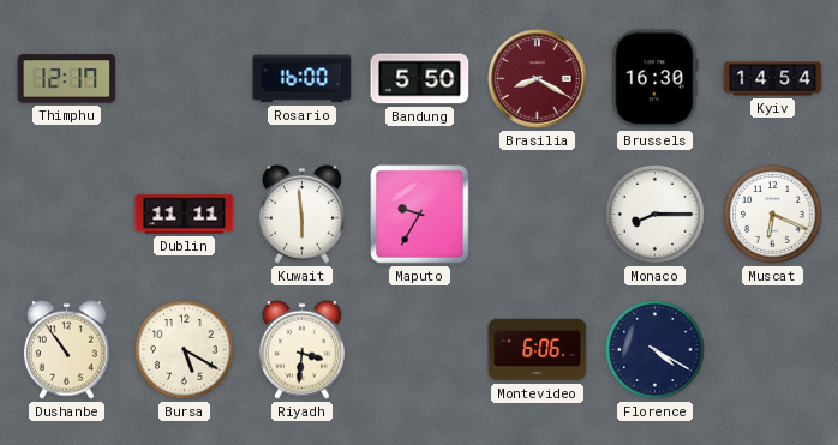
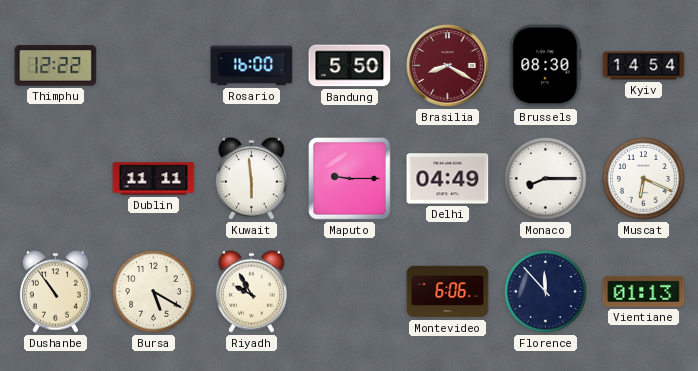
Thimphu: 12:17 -> 12:22 (56, 66)
Brussels: 16:30 -> 08:30 (546, 66)
Maputo: 9:35 -> 9:15 (350, 179)
Delhi: none -> 04:49 (448, 179)
Riyadh: 3:31 -> 9:55 (251, 291)
Florence: 4:20 -> 11:53 (546, 292)
Vientiane: none -> 01:13 (644, 291)
